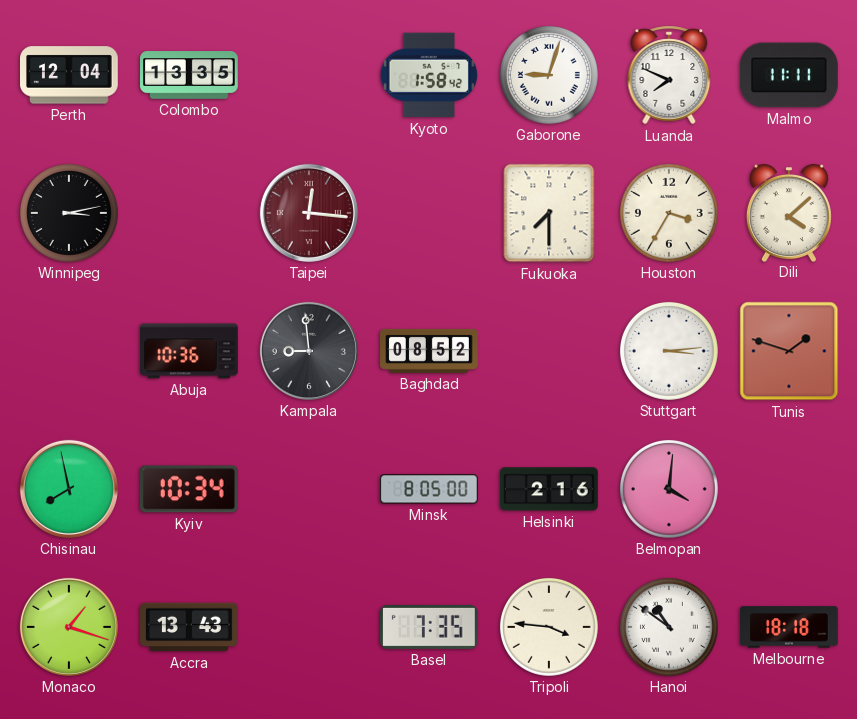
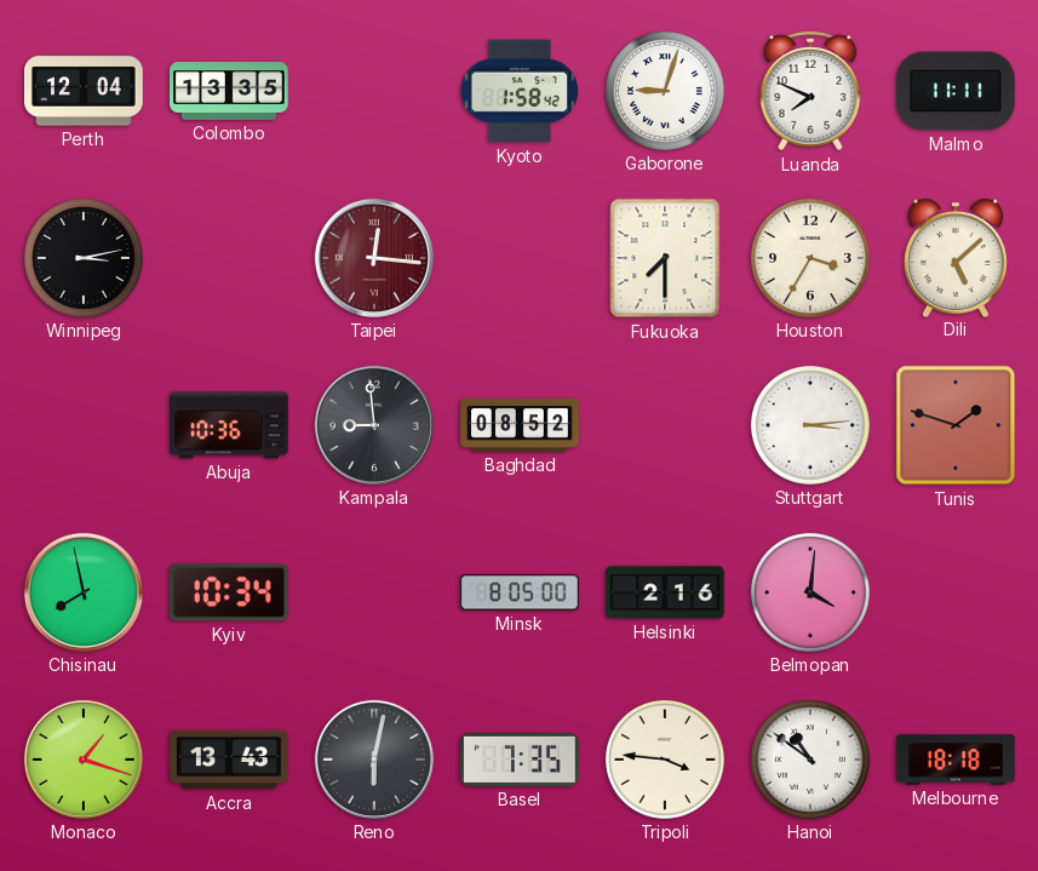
Dili: 4:08 -> 5:08 (956, 258)
Reno: none -> 6:02 (374, 760)
